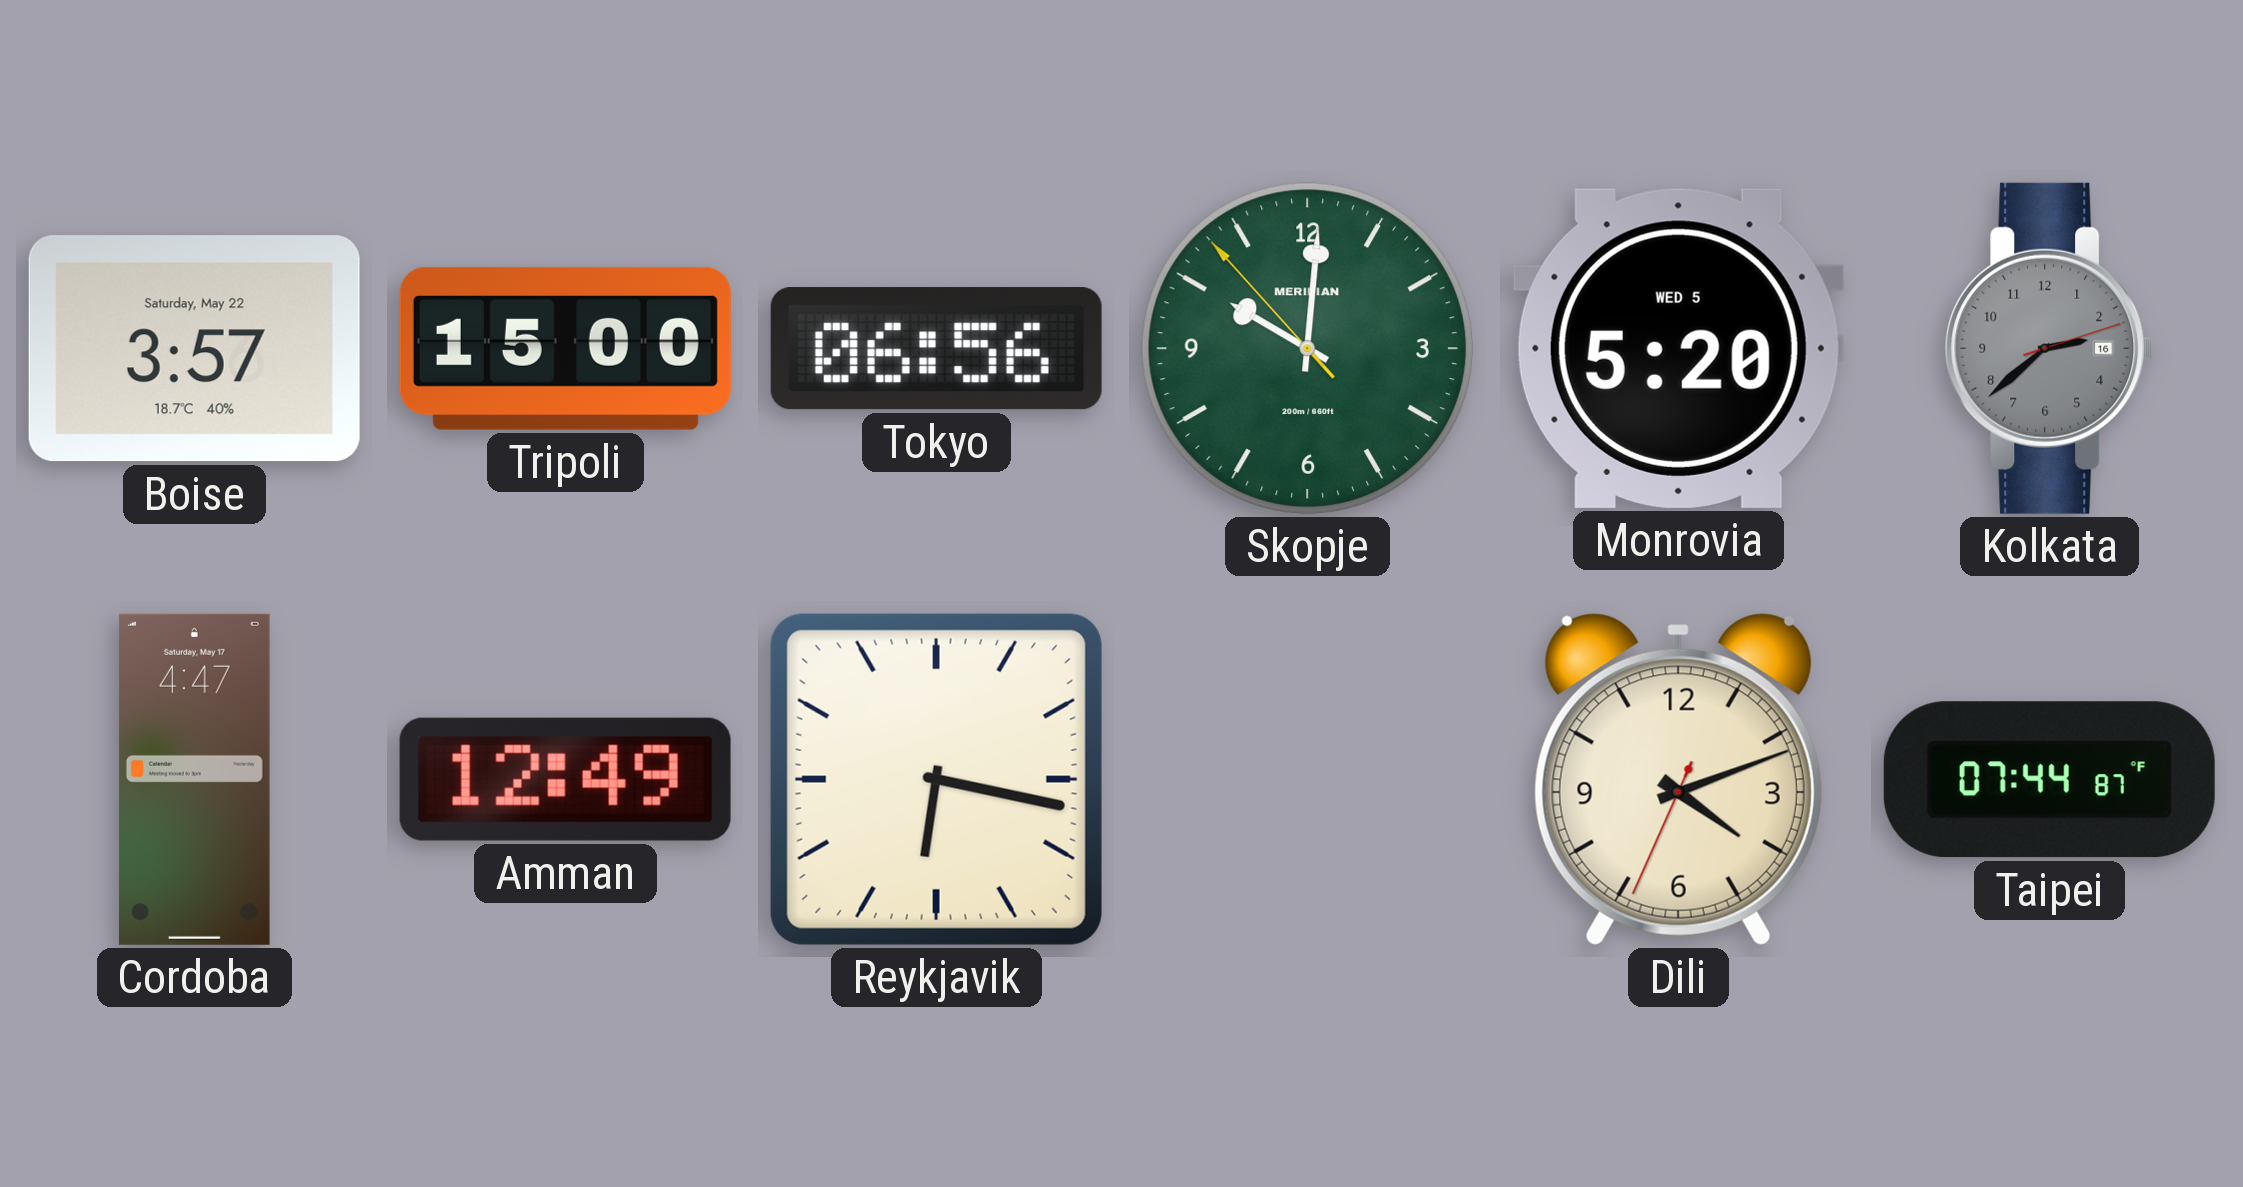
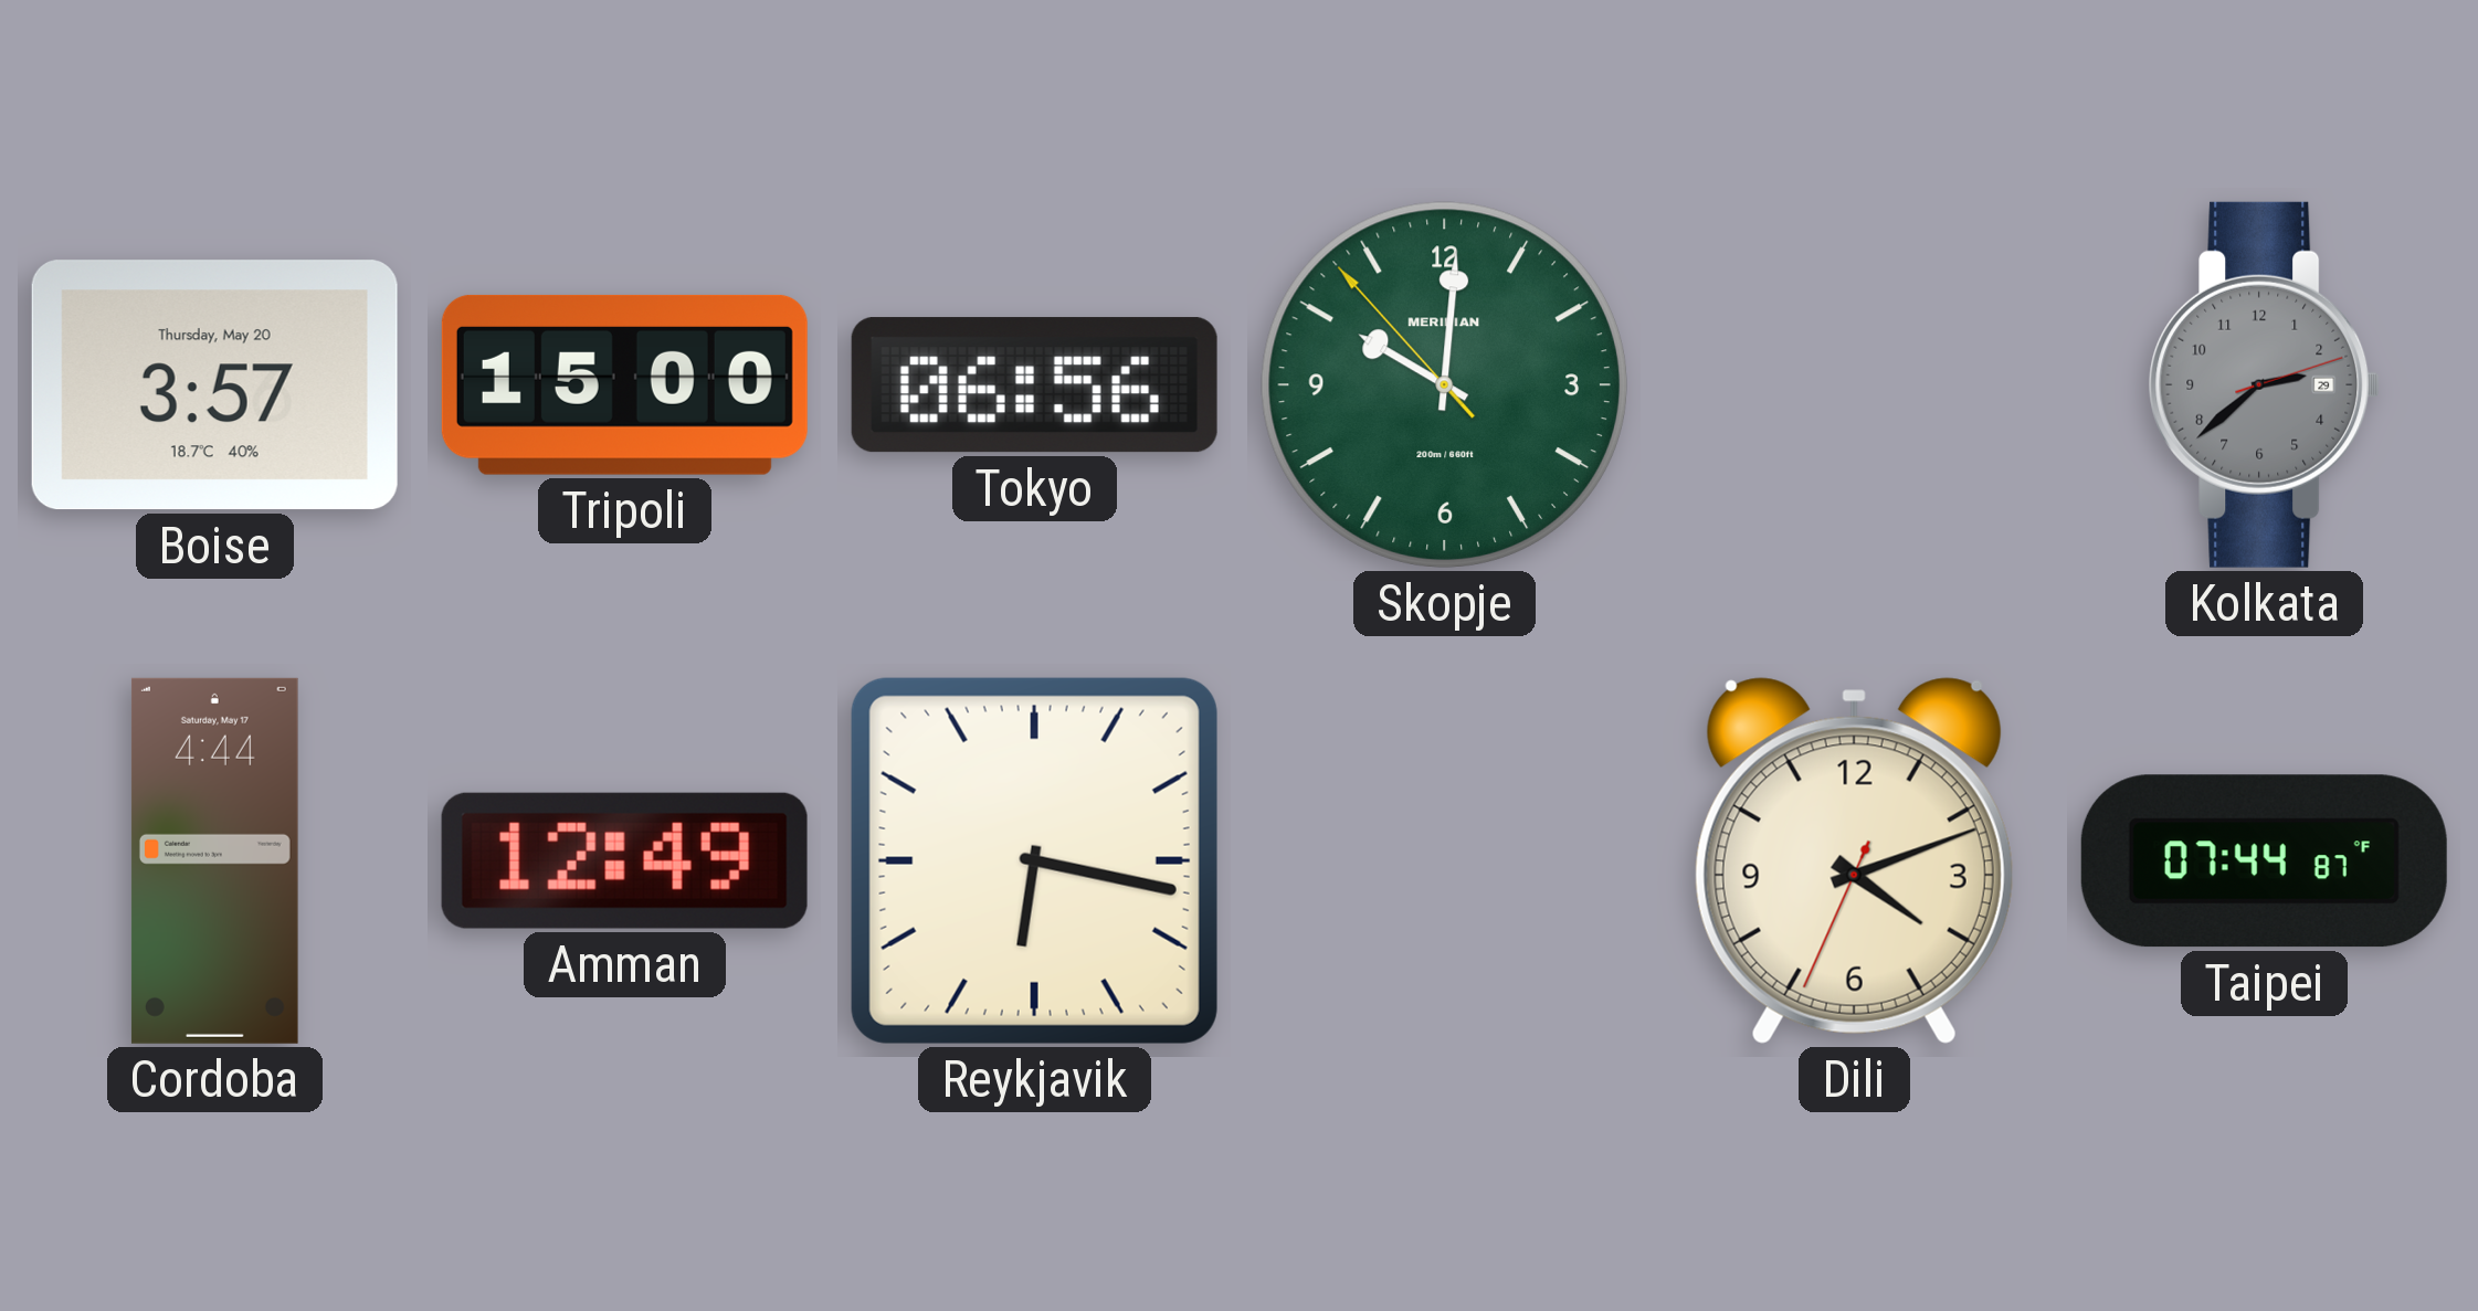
Boise date: Saturday, May 22 -> Thursday, May 20 (214, 385)
Monrovia: 5:20 -> none (1678, 348)
Kolkata date: 16 -> 29 (2265, 384)
Cordoba: 4:47 -> 4:44 (214, 860)
